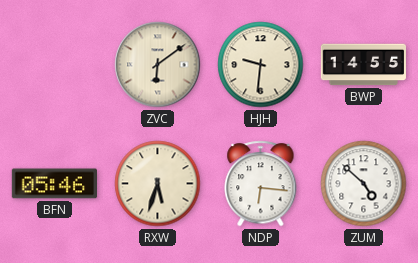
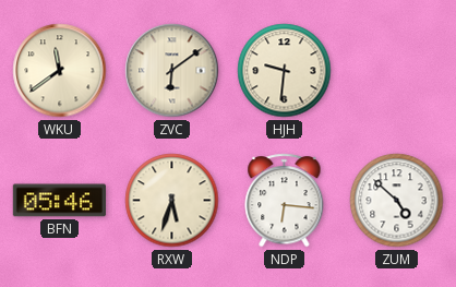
WKU: none -> 11:39 (60, 71)
BWP: 14:55 -> none (364, 65)
